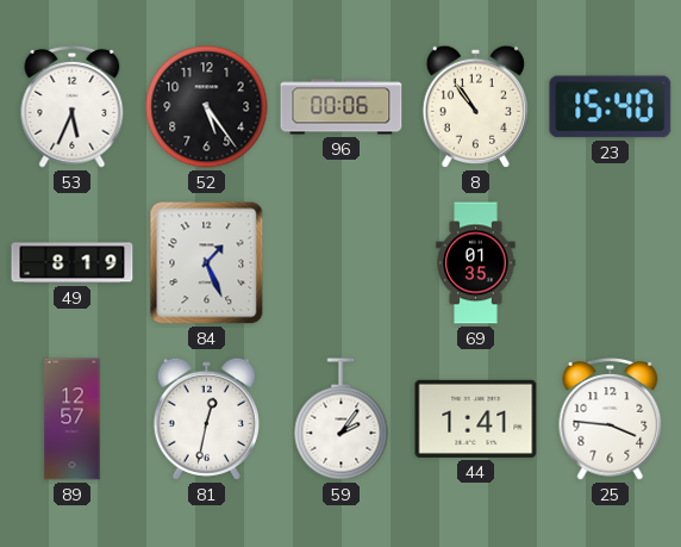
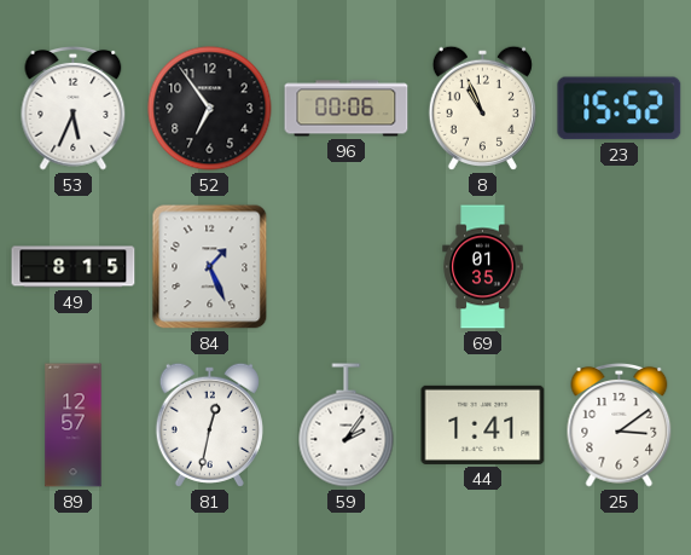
52: 5:24 -> 6:54 (210, 109)
8: 10:54 -> 10:56 (482, 108)
23: 15:40 -> 15:52 (620, 109)
49: 8:19 -> 8:15 (74, 267)
25: 3:46 -> 3:09 (620, 426)
